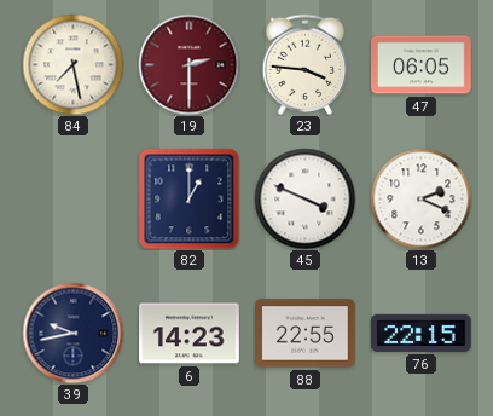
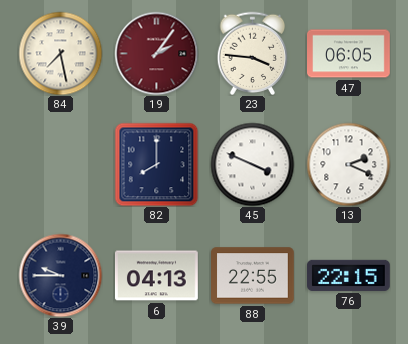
19: 2:30 -> 2:06 (156, 53)
82: 1:00 -> 8:00 (156, 164)
39: 9:43 -> 9:45 (60, 275)
6: 14:23 -> 04:13 (157, 276)
